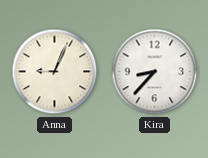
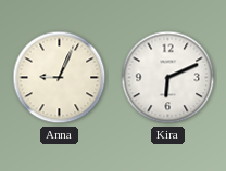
Kira: 8:37 -> 6:11 (168, 78)
